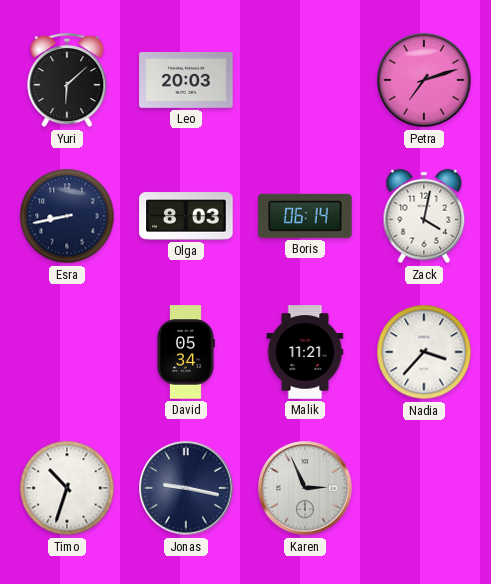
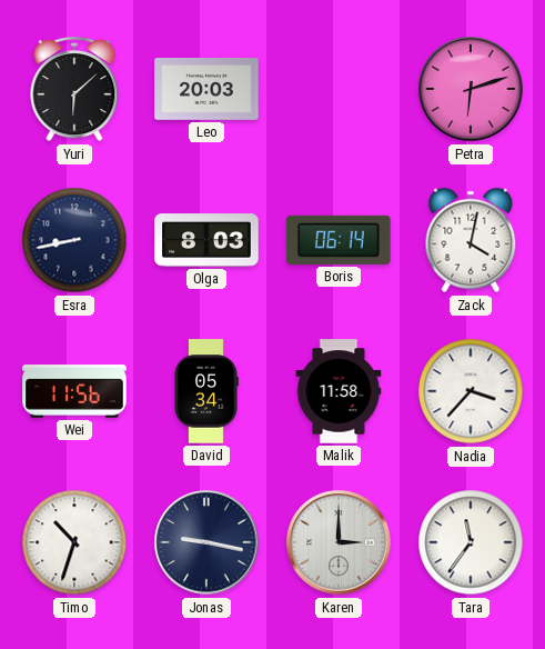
Petra: 7:12 -> 6:12 (471, 89)
Wei: none -> 11:56 (74, 391)
Malik: 11:21 -> 11:58 (339, 391)
Karen: 2:56 -> 3:00 (339, 542)
Tara: none -> 11:36 (471, 542)
